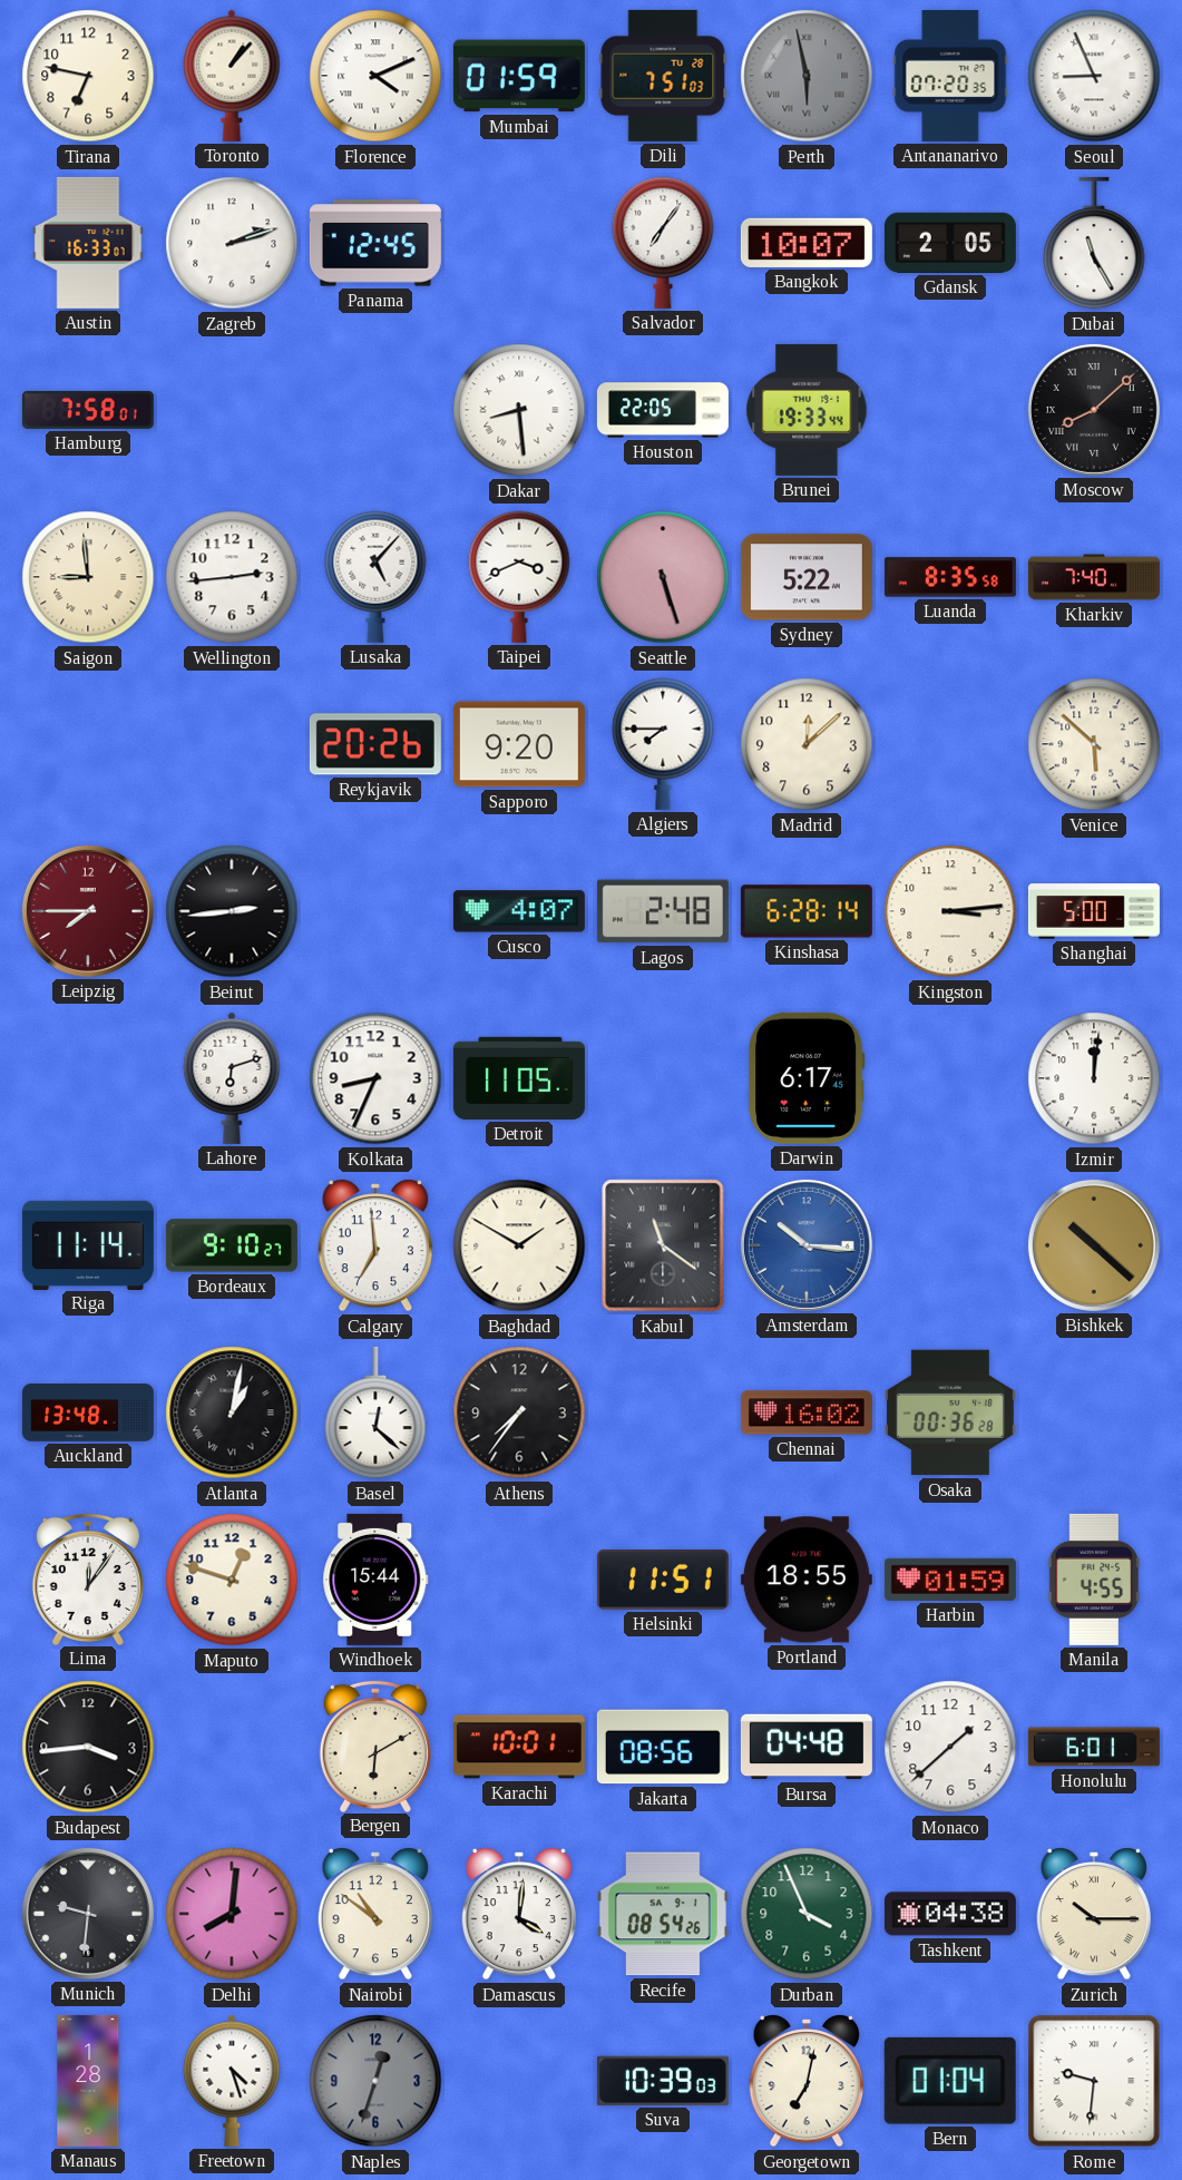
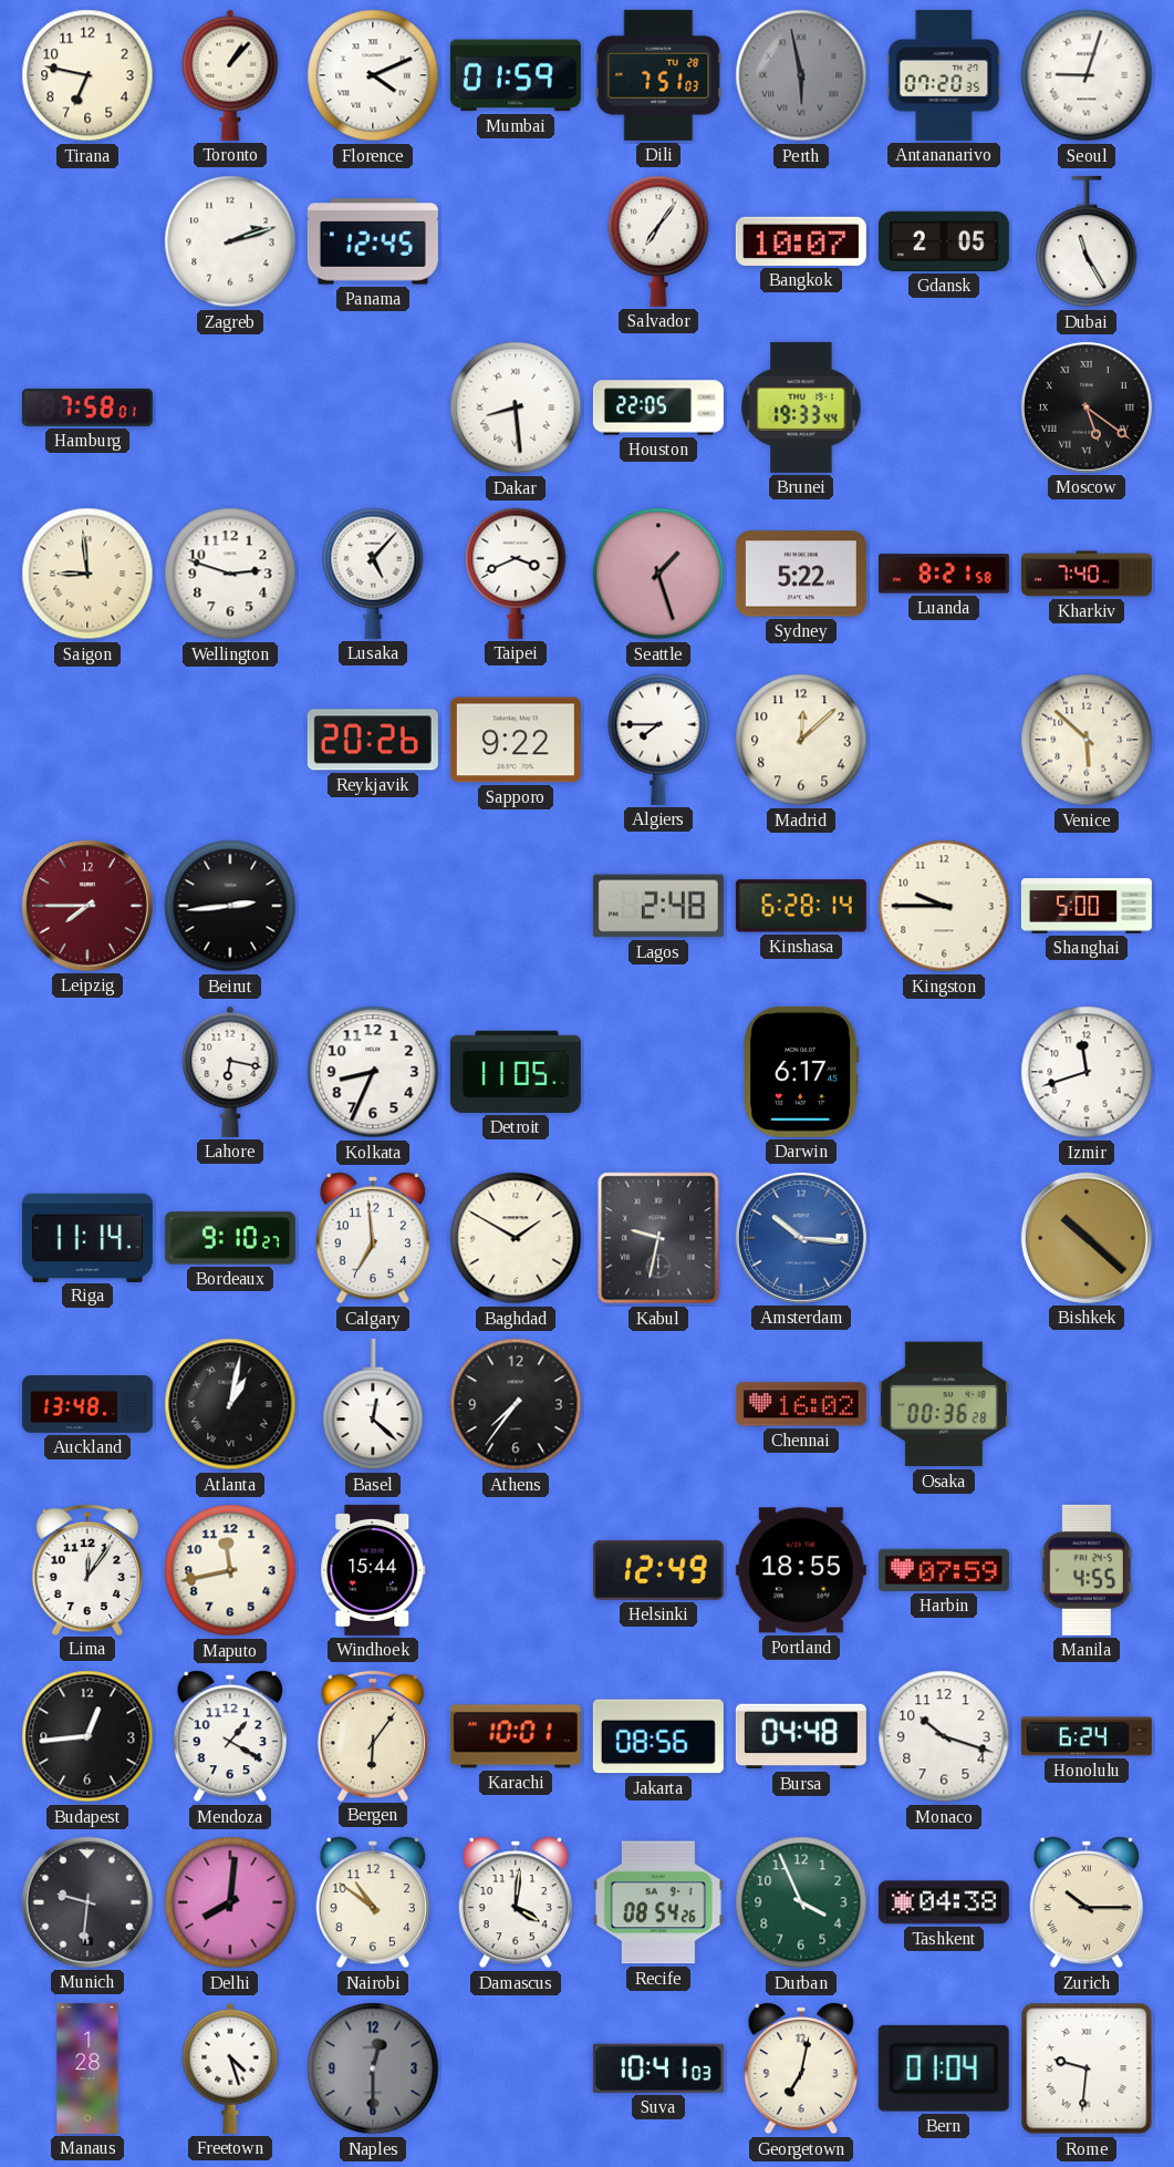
Seoul: 8:56 -> 9:03 (1087, 75)
Austin: 16:33 -> none (88, 243)
Moscow: 8:08 -> 5:21 (1087, 407)
Wellington: 2:44 -> 2:48 (230, 574)
Seattle: 5:27 -> 1:27 (658, 574)
Luanda: 8:35 -> 8:21 (944, 574)
Sapporo: 9:20 -> 9:22 (516, 740)
Cusco: 4:07 -> none (519, 911)
Kingston: 3:14 -> 9:45 (944, 906)
Lahore: 6:12 -> 6:17 (230, 1072)
Izmir: 12:01 -> 11:42 (1087, 1072)
Kabul: 11:21 -> 9:32 (658, 1238)
Maputo: 12:48 -> 11:43 (230, 1570)
Helsinki: 11:51 -> 12:49 (658, 1571)
Harbin: 01:59 -> 07:59 (944, 1570)
Budapest: 3:44 -> 12:44 (87, 1736)
Mendoza: none -> 1:20 (229, 1737)
Bergen: 6:10 -> 6:06 (373, 1735)
Monaco: 1:38 -> 10:18 (944, 1736)
Honolulu: 6:01 -> 6:24 (1087, 1736)
Naples: 12:33 -> 12:30 (373, 2068)
Suva: 10:39 -> 10:41 (658, 2068)
